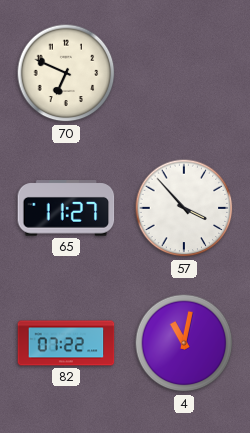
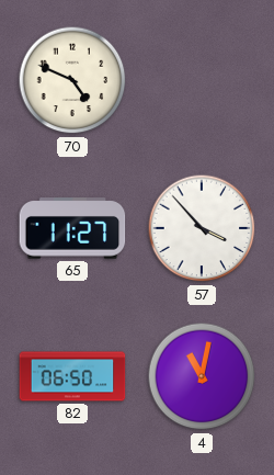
70: 6:49 -> 4:49 (72, 80)
82: 07:22 -> 06:50 (72, 376)
